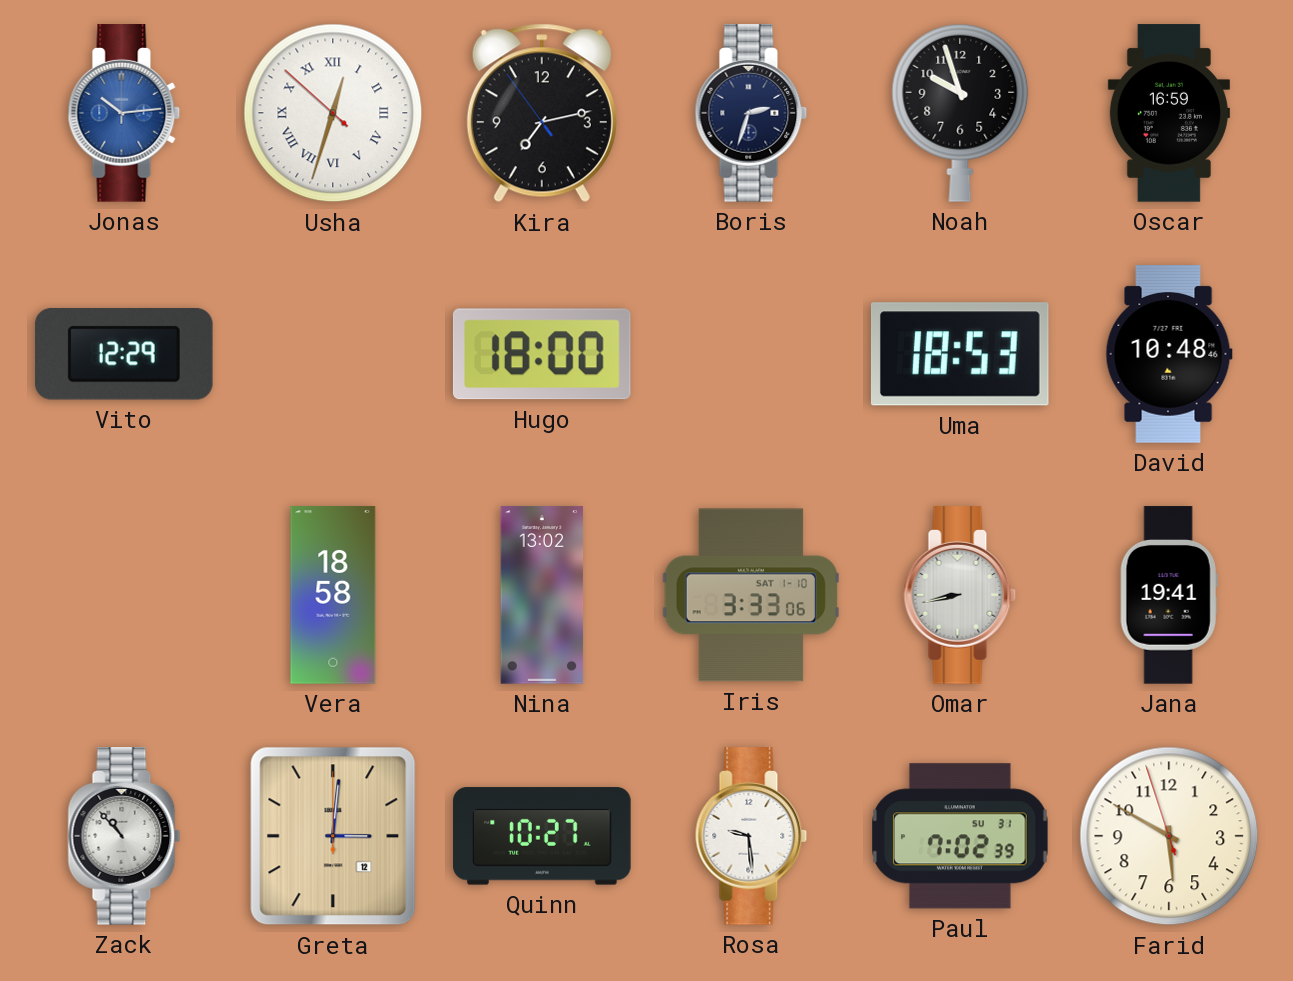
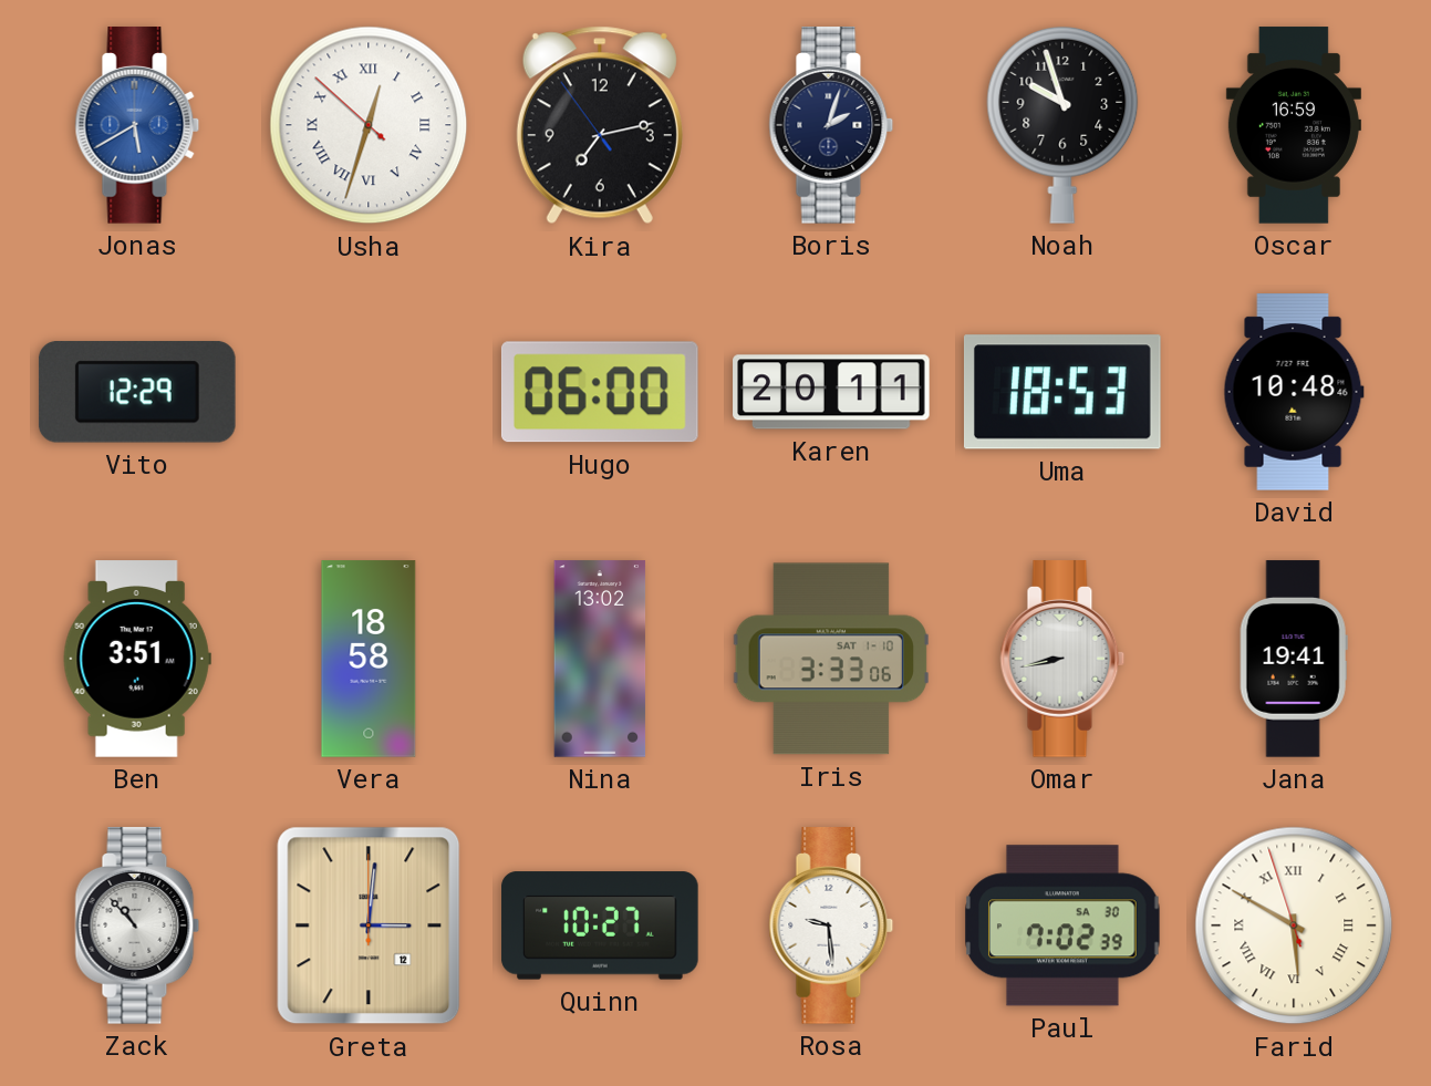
Jonas: 10:14 -> 5:40 (137, 125)
Boris: 2:33 -> 2:03 (831, 125)
Hugo: 18:00 -> 06:00 (600, 392)
Karen: none -> 20:11 (831, 392)
Ben: none -> 3:51 (137, 659)
Paul date: SU 31 -> SA 30 (1062, 925)
Farid numerals: Arabic -> Roman (1294, 925)
